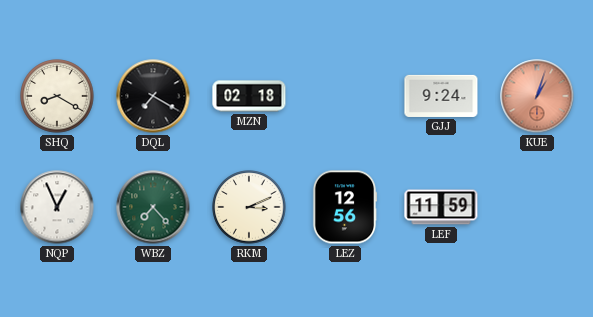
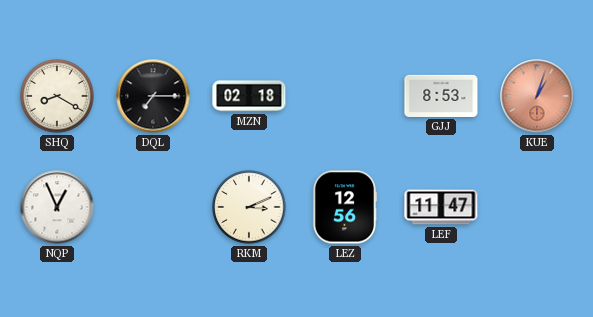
DQL: 7:20 -> 7:15 (153, 96)
GJJ: 9:24 -> 8:53 (441, 96)
WBZ: 7:23 -> none (153, 207)
LEF: 11:59 -> 11:47 (441, 207)
